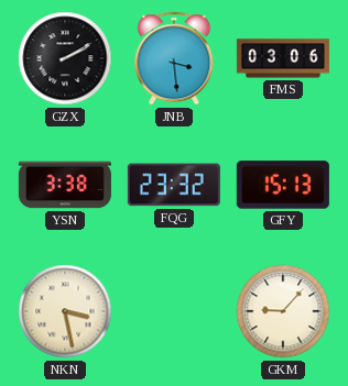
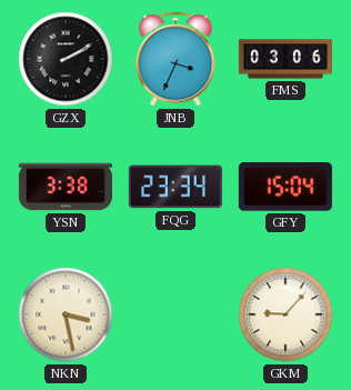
JNB: 3:29 -> 3:34 (175, 59)
FQG: 23:32 -> 23:34 (175, 187)
GFY: 15:13 -> 15:04 (285, 187)
